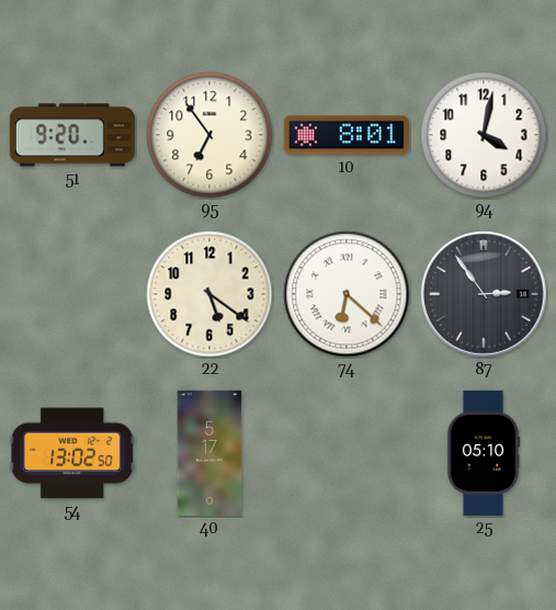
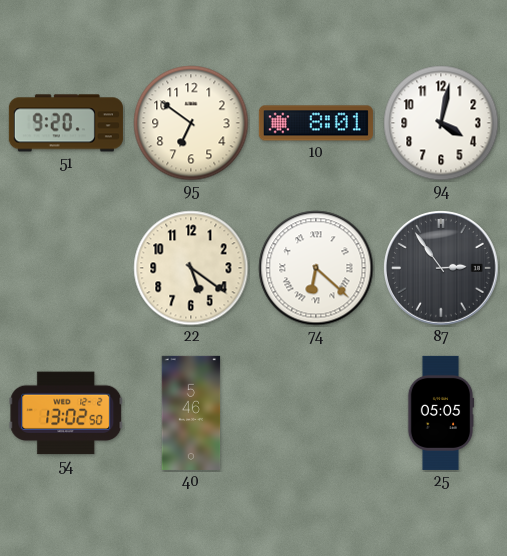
95: 6:54 -> 6:51 (191, 123)
40: 5:17 -> 5:46 (191, 413)
25: 05:10 -> 05:05 (441, 413)
